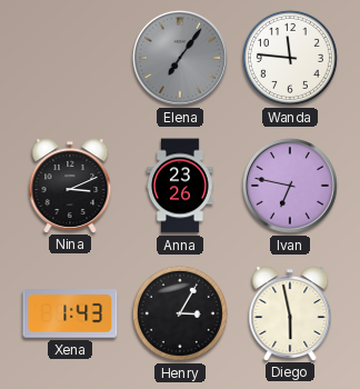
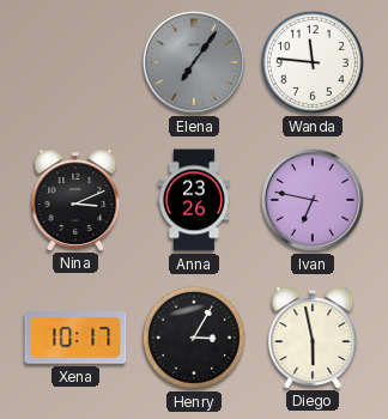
Xena: 1:43 -> 10:17 (75, 338)
